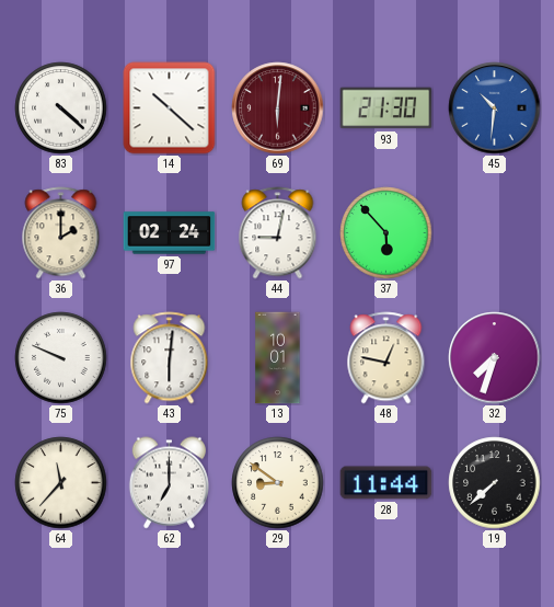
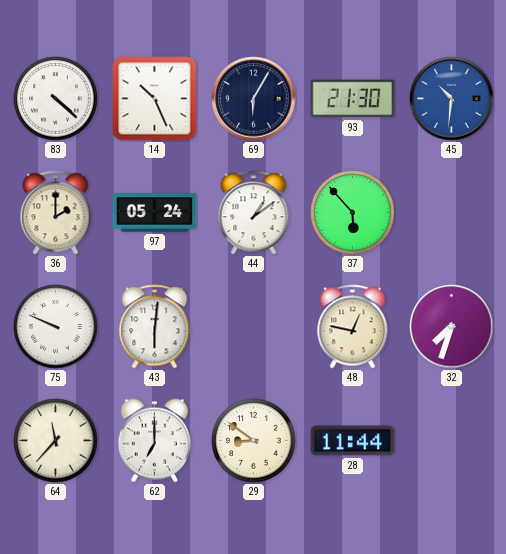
14: 10:22 -> 10:26 (155, 99)
69: 6:01 -> 6:05 (254, 99)
69 dial: burgundy -> navy (254, 99)
97: 02:24 -> 05:24 (155, 213)
44: 9:02 -> 1:09 (254, 213)
13: 10:01 -> none (278, 358)
19: 7:38 -> none (495, 483)
